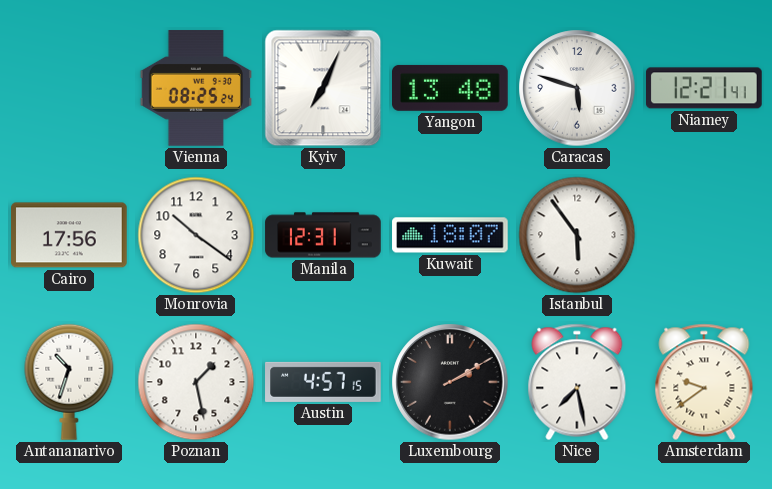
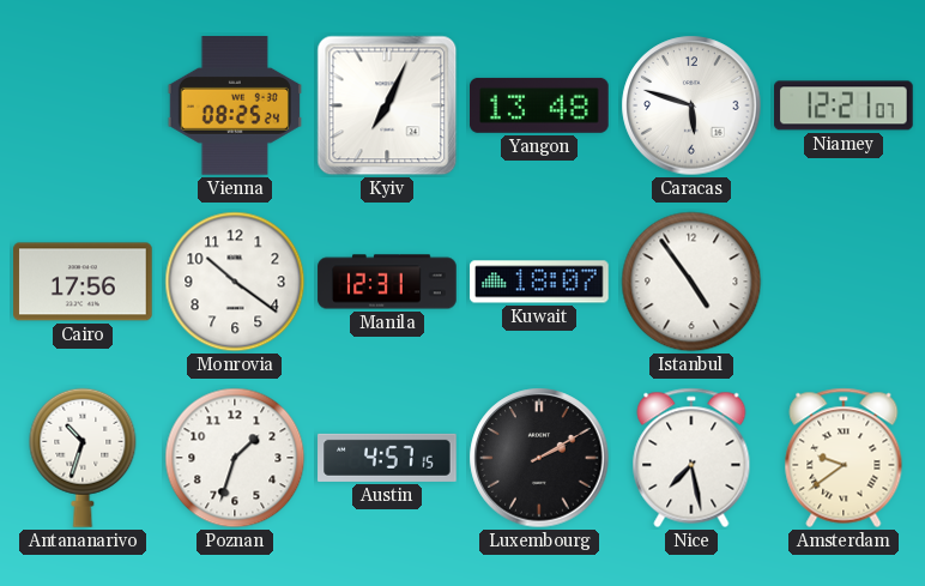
Niamey: 12:21:41 -> 12:21:07 (845, 105)
Istanbul: 5:54 -> 4:54 (691, 282)
Poznan: 1:28 -> 1:33 (235, 458)
